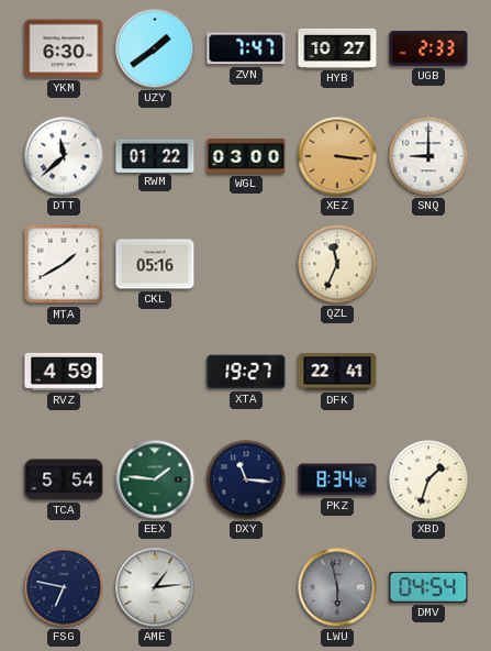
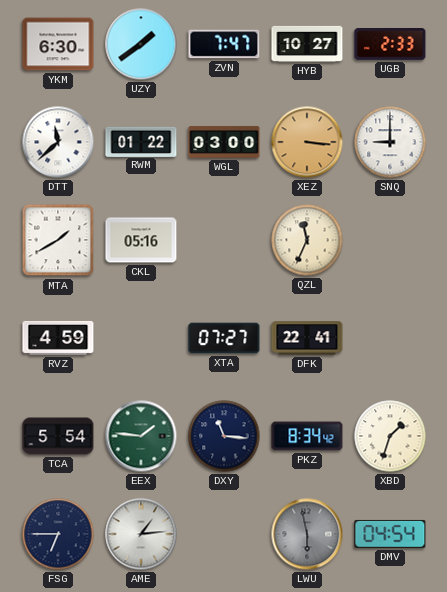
XTA: 19:27 -> 07:27 (224, 338)
FSG: 6:47 -> 6:45 (58, 534)
